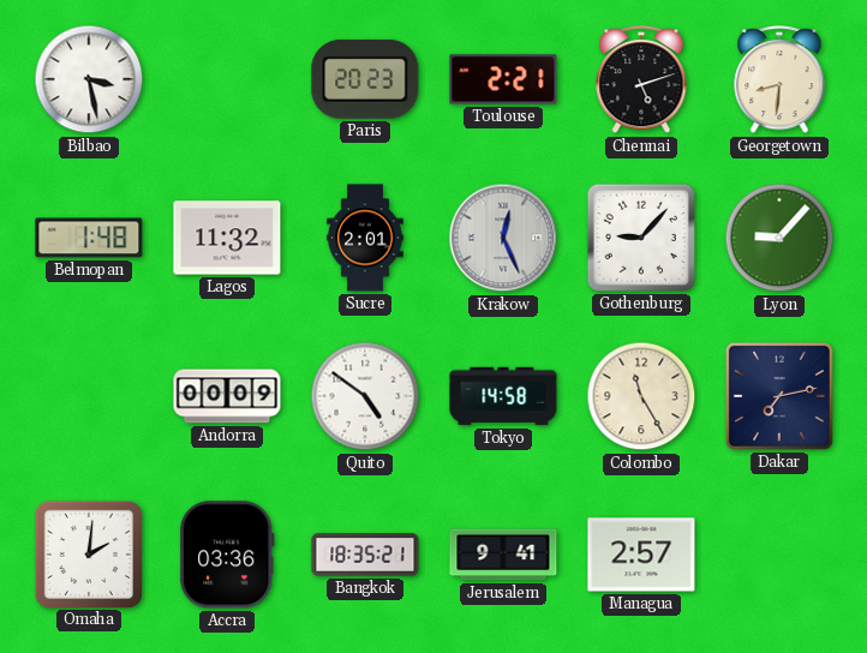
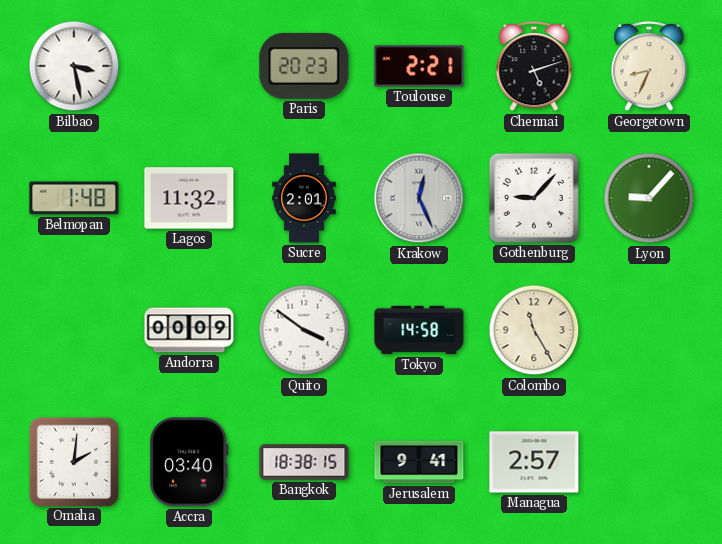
Georgetown: 8:31 -> 8:34 (649, 67)
Quito: 4:51 -> 3:51 (304, 330)
Dakar: 7:13 -> none (779, 396)
Accra: 03:36 -> 03:40 (189, 462)
Bangkok: 18:35 -> 18:38 (304, 462)
